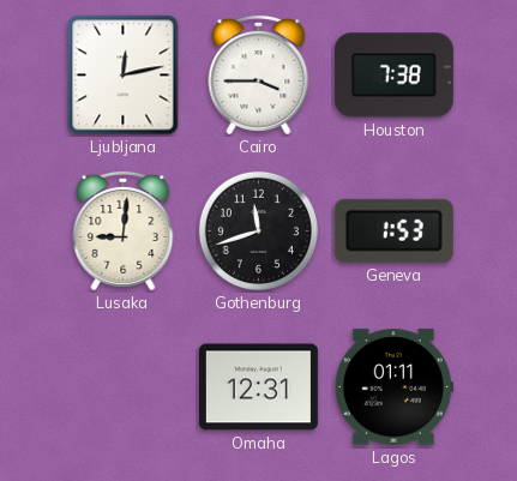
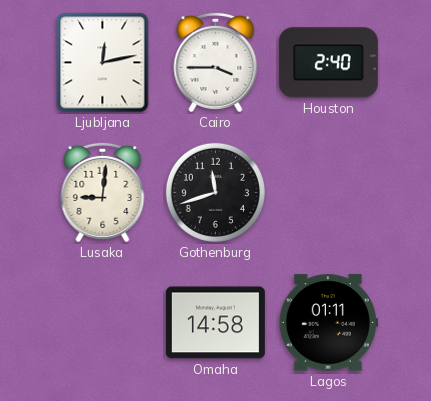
Houston: 7:38 -> 2:40 (328, 63)
Geneva: 1:53 -> none (393, 230)
Omaha: 12:31 -> 14:58 (215, 323)
